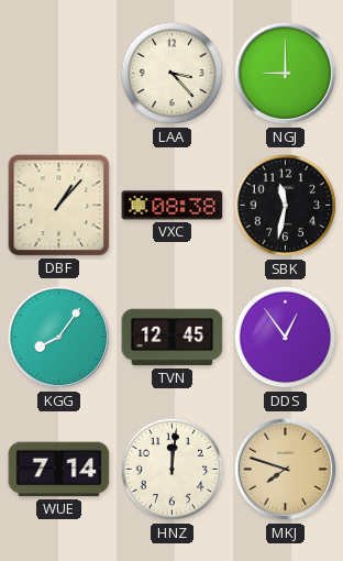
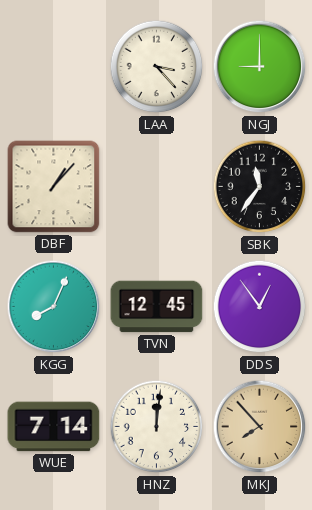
VXC: 08:38 -> none (173, 206)
SBK: 11:32 -> 11:36 (260, 187)
KGG: 8:06 -> 8:04 (54, 307)
MKJ: 7:48 -> 7:53 (260, 427)
